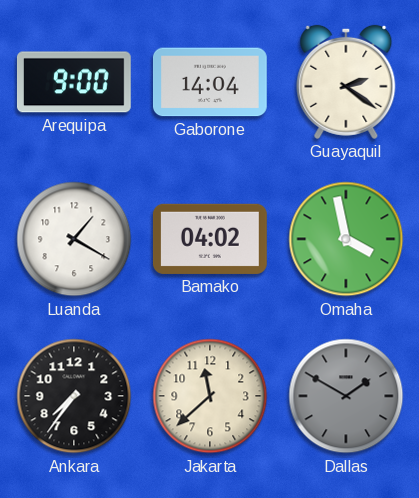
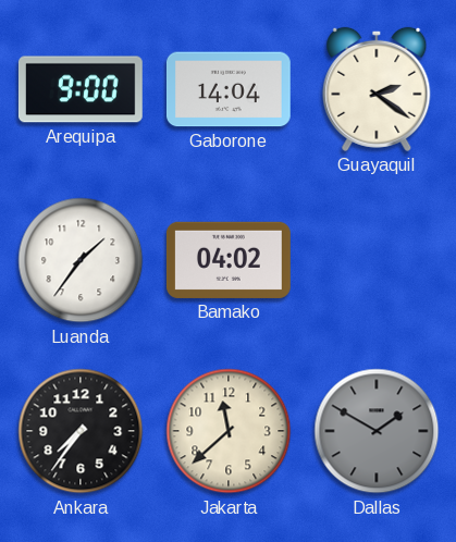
Luanda: 1:20 -> 1:36 (81, 260)
Omaha: 3:58 -> none (346, 239)
